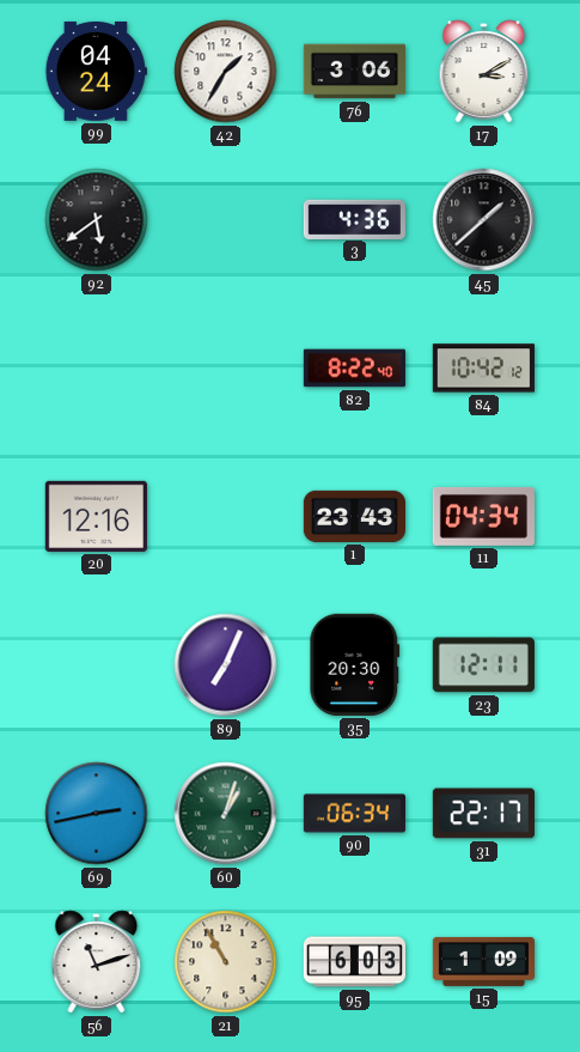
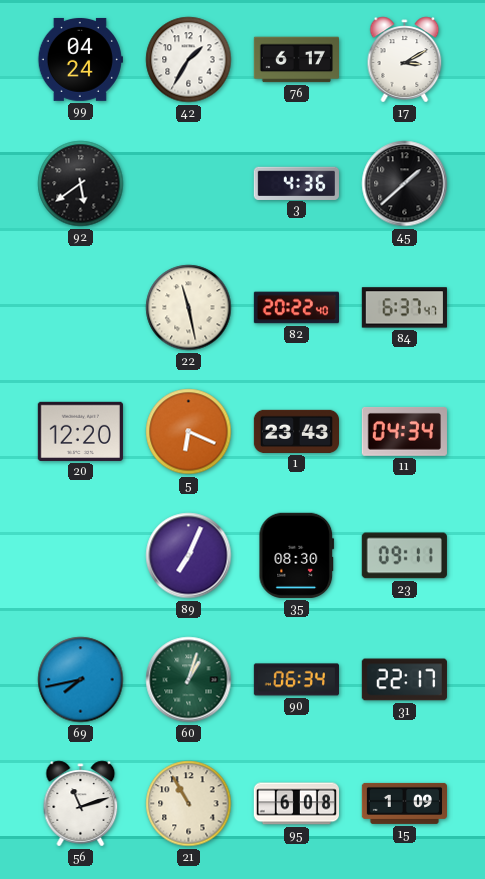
76: 3:06 -> 6:17 (296, 60)
22: none -> 11:28 (189, 308)
82: 8:22 -> 20:22 (296, 308)
84: 10:42 -> 6:37 (404, 308)
20: 12:16 -> 12:20 (80, 431)
5: none -> 6:19 (189, 432)
35: 20:30 -> 08:30 (297, 555)
23: 12:11 -> 09:11 (404, 556)
69: 2:43 -> 7:43 (81, 680)
95: 6:03 -> 6:08 (296, 804)
